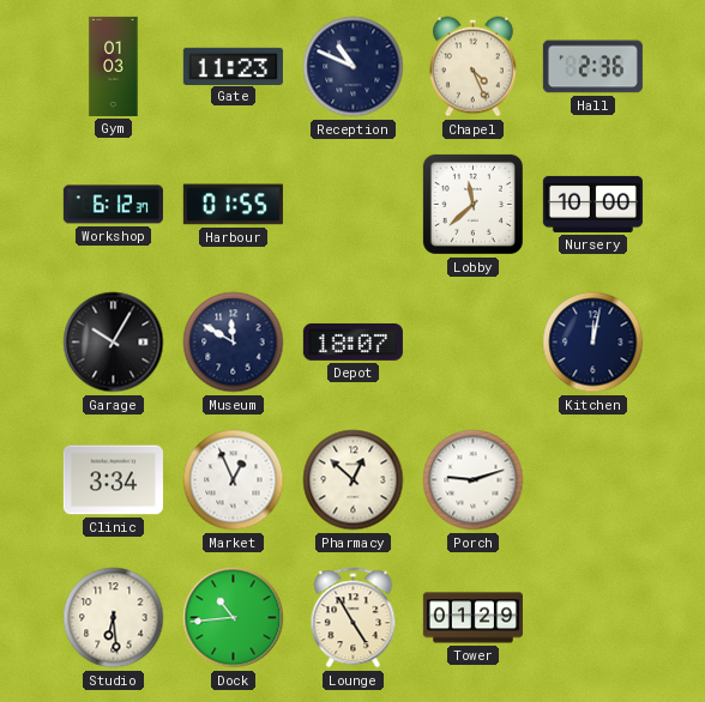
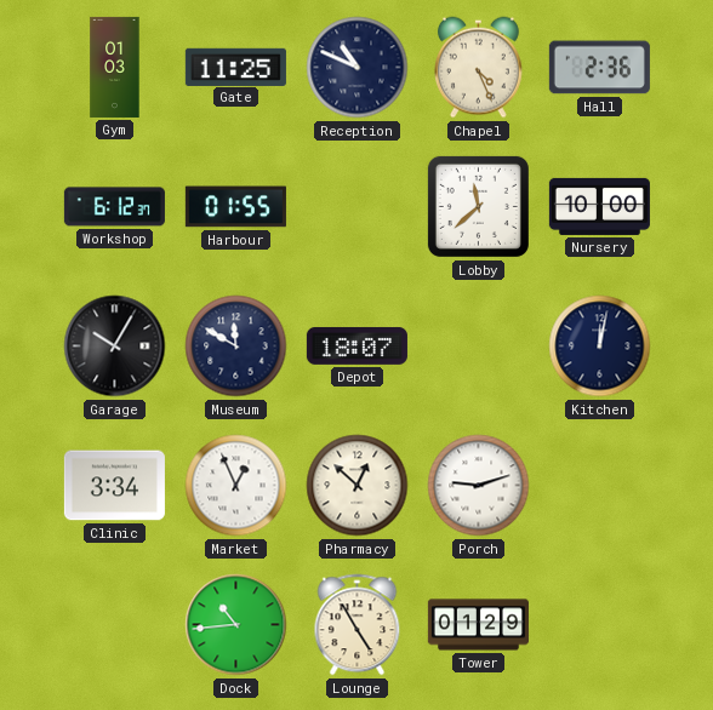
Gate: 11:23 -> 11:25 (235, 67)
Studio: 6:29 -> none (114, 618)
